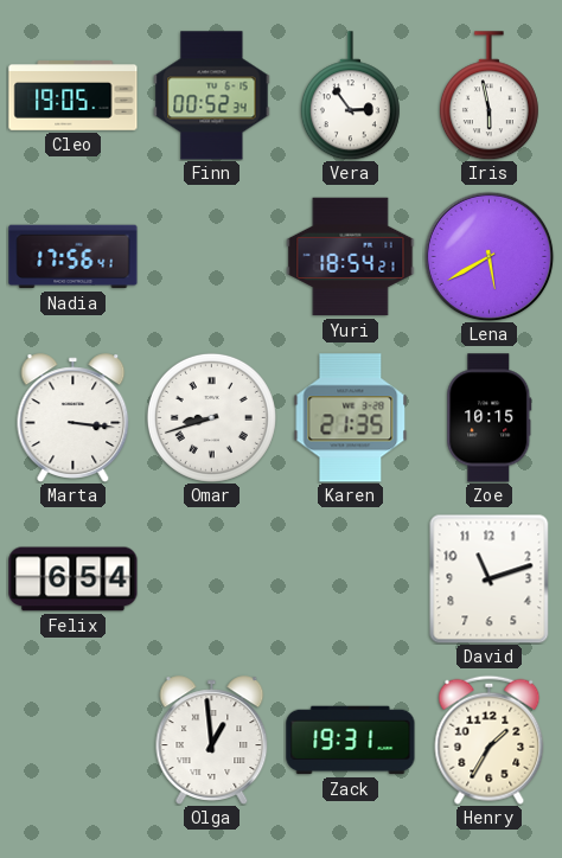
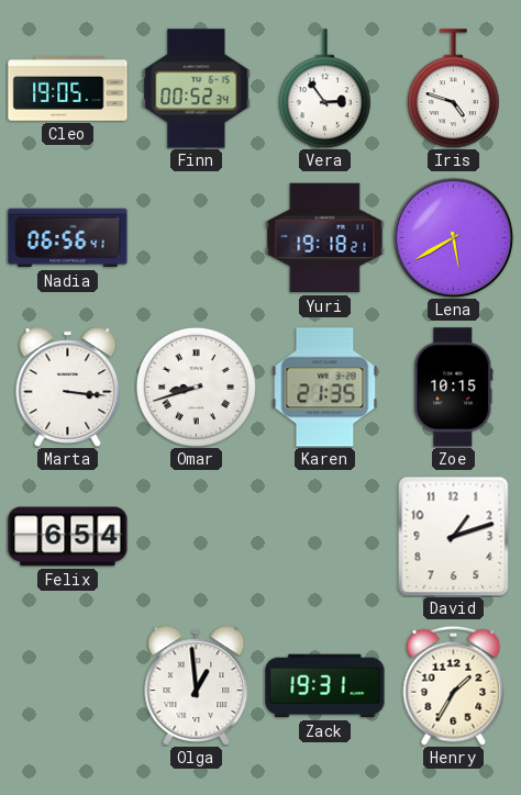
Iris: 5:58 -> 4:48 (453, 89)
Nadia: 17:56 -> 06:56 (68, 238)
Yuri: 18:54 -> 19:18 (325, 238)
David: 11:12 -> 1:12 (454, 536)
